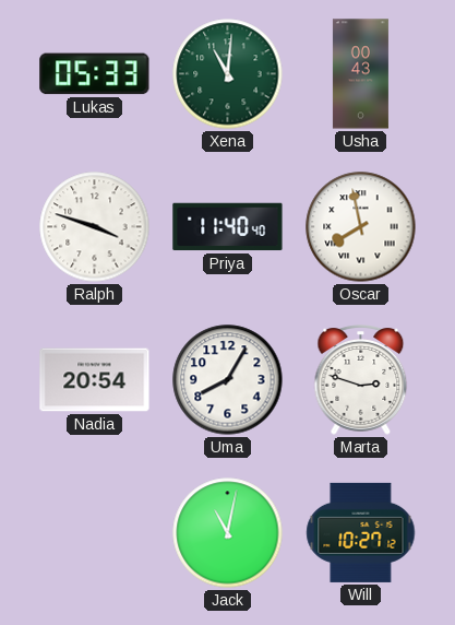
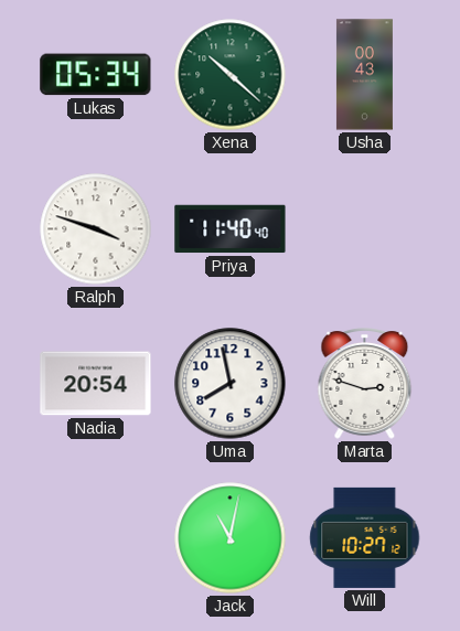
Lukas: 05:33 -> 05:34 (96, 75)
Xena: 11:01 -> 10:22 (231, 75)
Oscar: 7:58 -> none (361, 227)
Uma: 8:05 -> 7:58 (231, 384)
